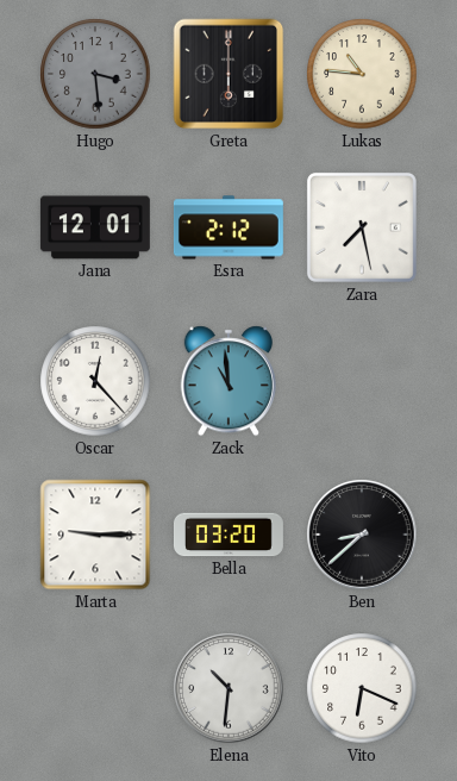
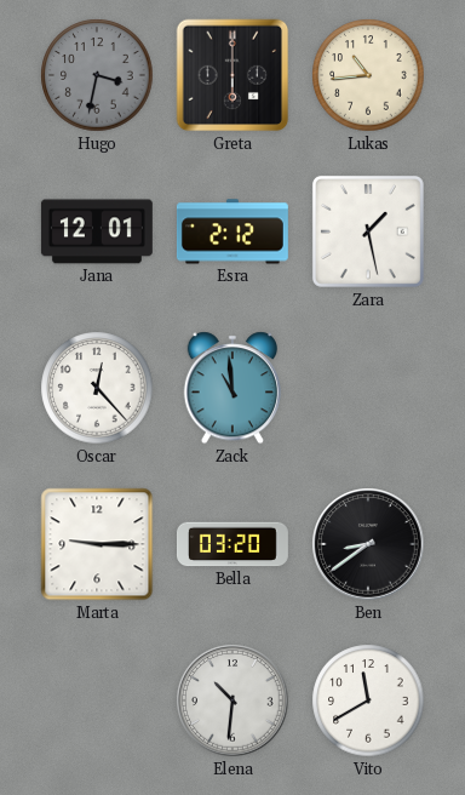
Hugo: 3:29 -> 3:32 (97, 75)
Lukas: 10:46 -> 10:44 (368, 75)
Zara: 7:28 -> 1:28 (368, 231)
Ben: 8:38 -> 8:39 (368, 544)
Vito: 6:19 -> 11:40 (368, 700)
